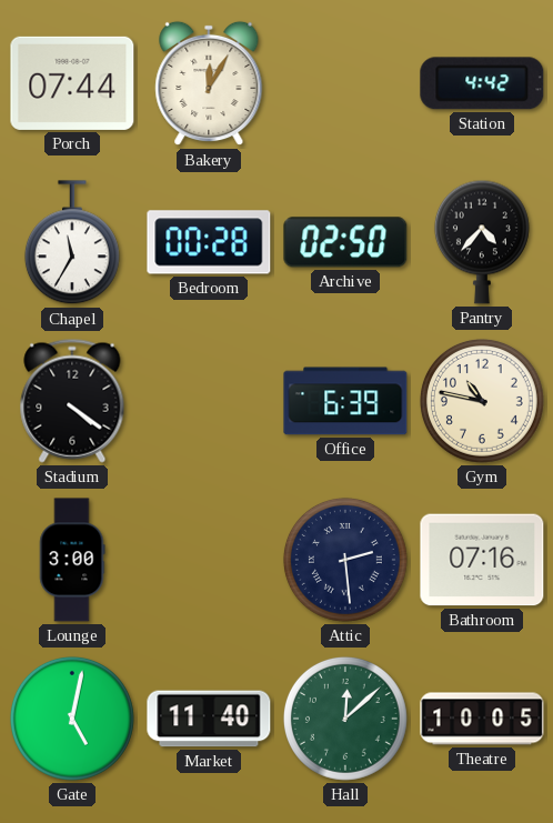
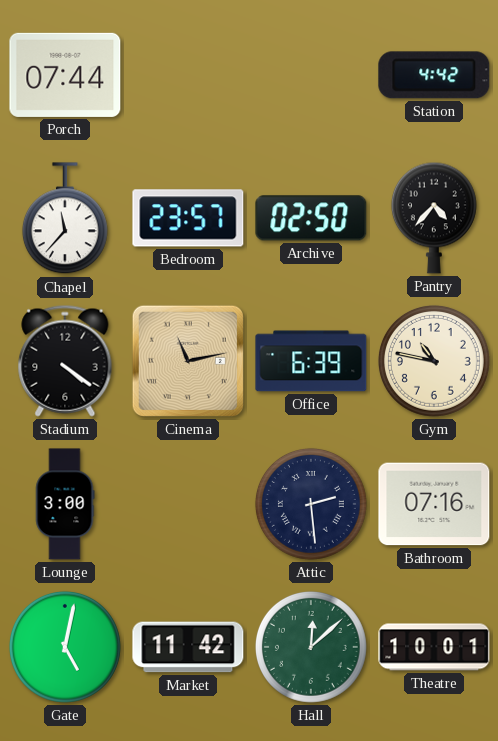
Bakery: 12:05 -> none (209, 83)
Chapel: 11:35 -> 11:37 (65, 219)
Bedroom: 00:28 -> 23:57 (188, 218)
Cinema: none -> 11:13 (188, 361)
Market: 11:40 -> 11:42 (188, 647)
Theatre: 10:05 -> 10:01 (434, 647)
